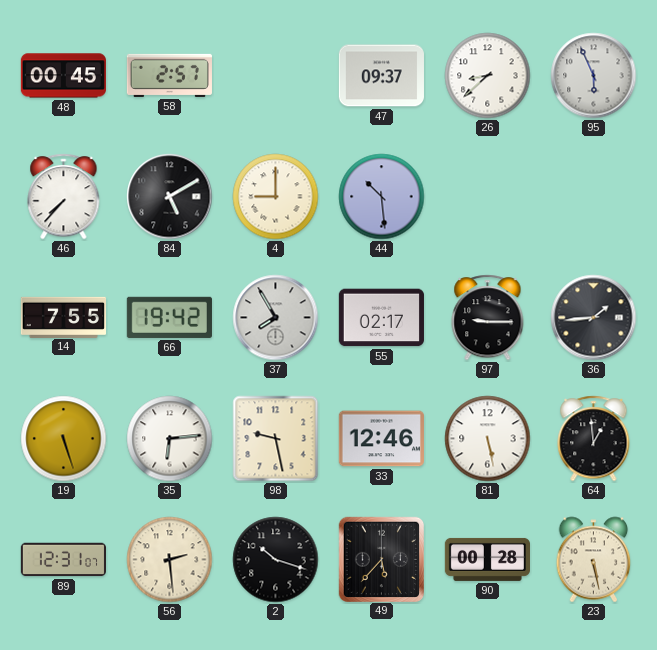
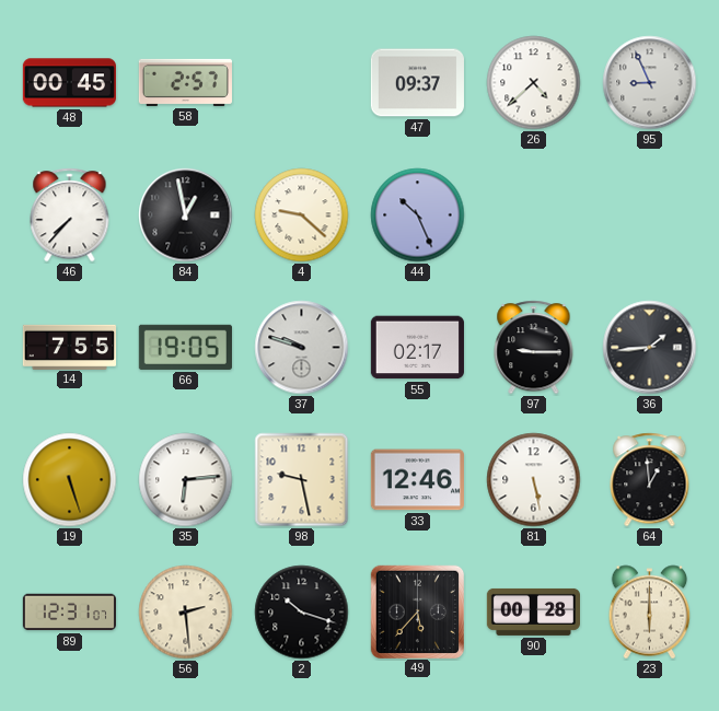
26: 8:38 -> 4:38 (534, 83)
95: 5:56 -> 8:56 (650, 83)
84: 5:10 -> 12:58 (186, 215)
4: 9:00 -> 9:22 (302, 215)
44: 10:29 -> 10:26 (418, 215)
66: 19:42 -> 19:05 (185, 347)
37: 7:55 -> 9:48 (302, 348)
23: 5:28 -> 6:00 (650, 613)
